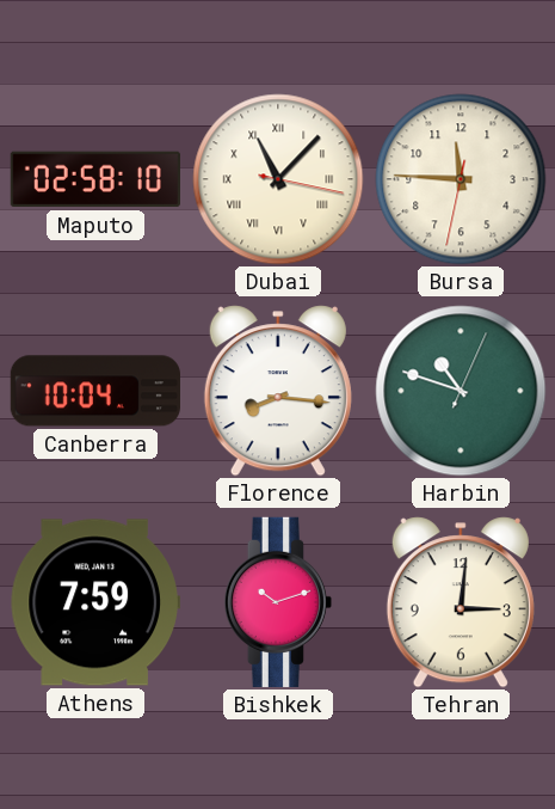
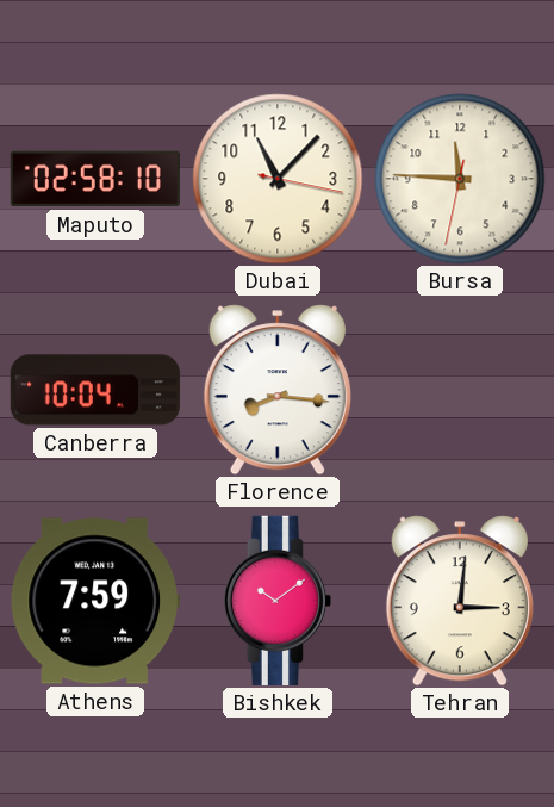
Dubai numerals: Roman -> Arabic (278, 179)
Harbin: 10:48 -> none (461, 391)
Bishkek: 10:12 -> 10:09 (276, 601)
